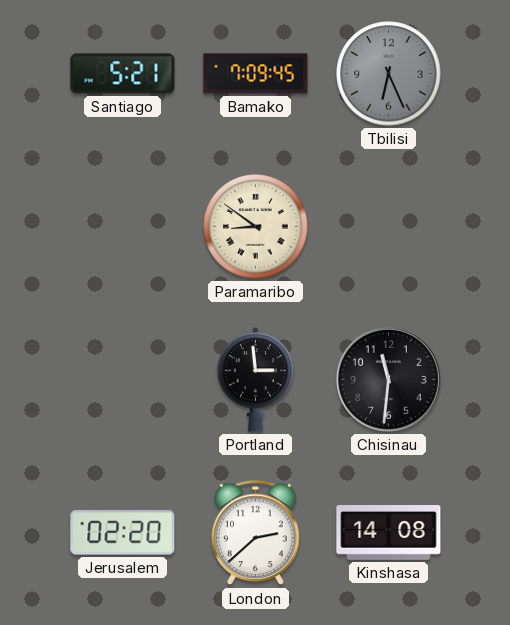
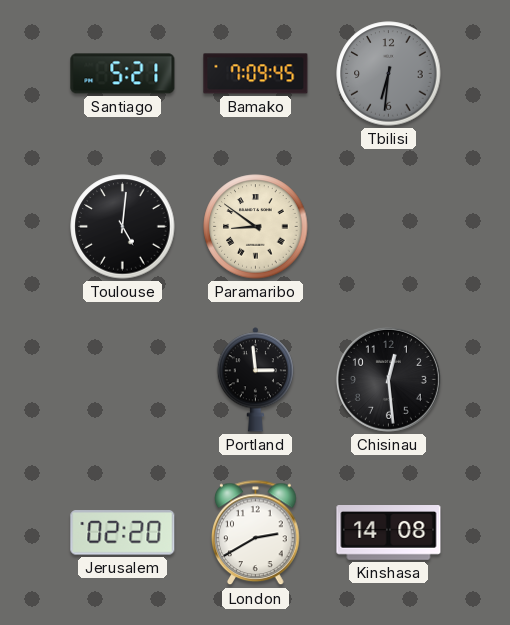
Tbilisi: 6:26 -> 6:31 (389, 74)
Toulouse: none -> 5:01 (123, 227)
Chisinau: 11:31 -> 12:29 (388, 379)
London: 2:38 -> 2:40 (256, 533)
